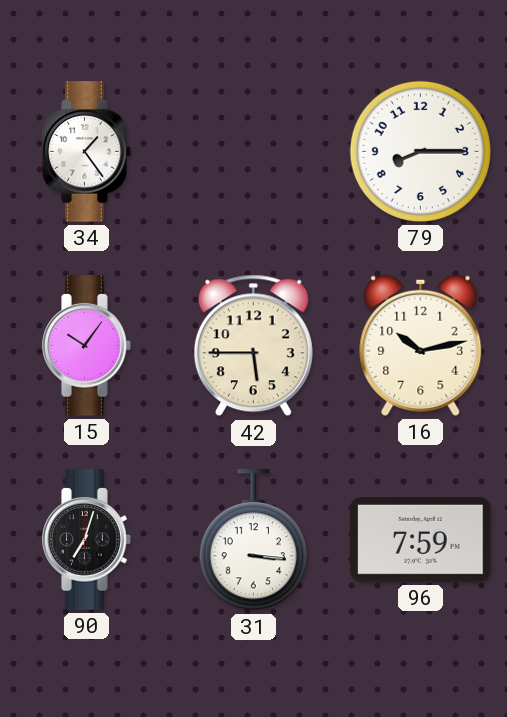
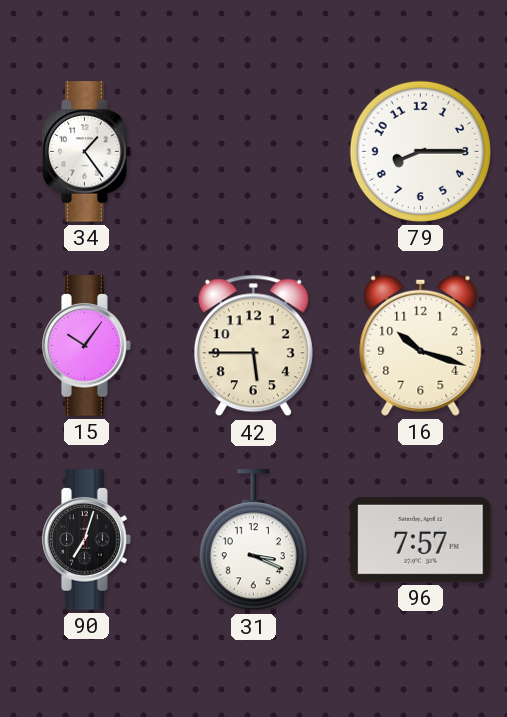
16: 10:13 -> 10:18 (421, 345)
31: 3:16 -> 3:19 (253, 540)
96: 7:59 -> 7:57 (421, 539)
